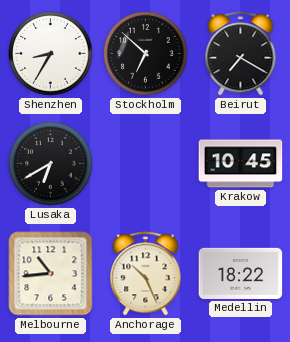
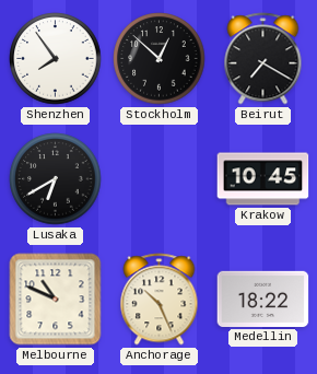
Shenzhen: 8:35 -> 7:54 (56, 59)
Stockholm: 6:52 -> 12:52 (160, 59)
Melbourne: 10:44 -> 10:49 (56, 300)
